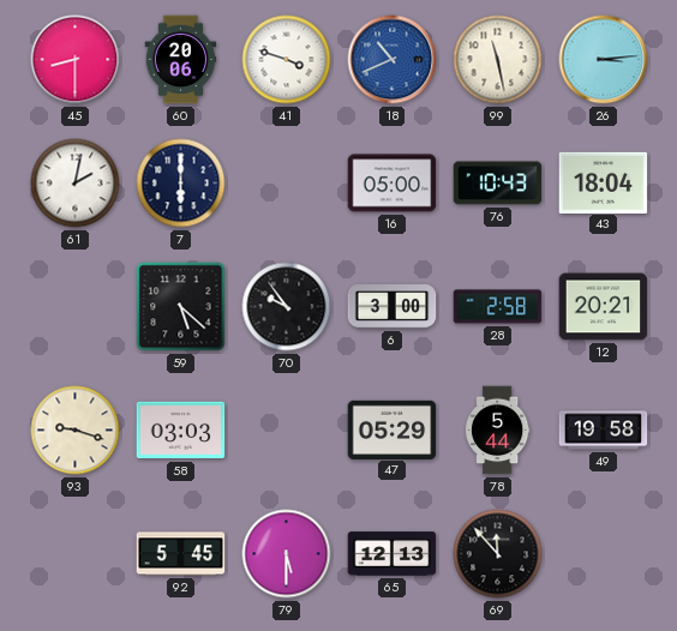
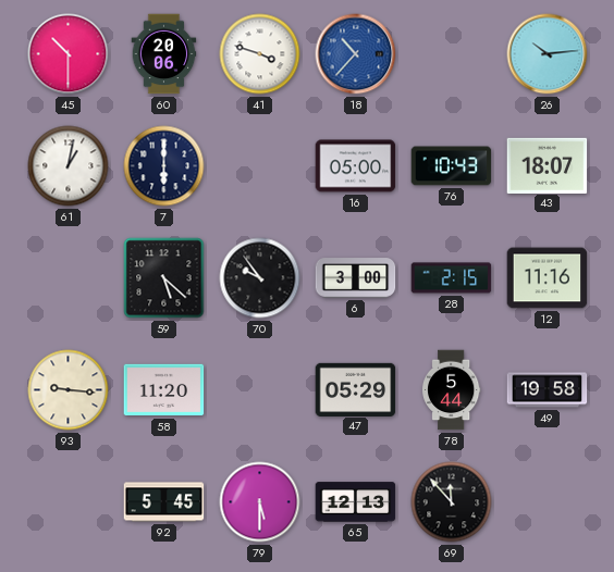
45: 8:30 -> 10:30 (69, 54)
18: 10:41 -> 10:37 (356, 54)
99: 11:28 -> none (498, 60)
26: 3:14 -> 10:14 (548, 54)
61: 2:02 -> 1:02 (69, 166)
43: 18:04 -> 18:07 (548, 165)
28: 2:58 -> 2:15 (452, 278)
12: 20:21 -> 11:16 (548, 278)
93: 9:18 -> 9:16 (69, 390)
58: 03:03 -> 11:20 (164, 390)
